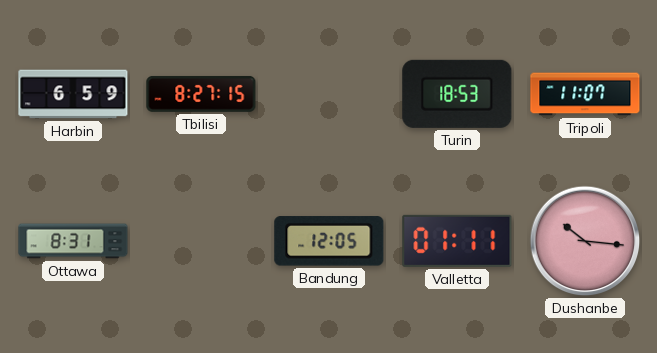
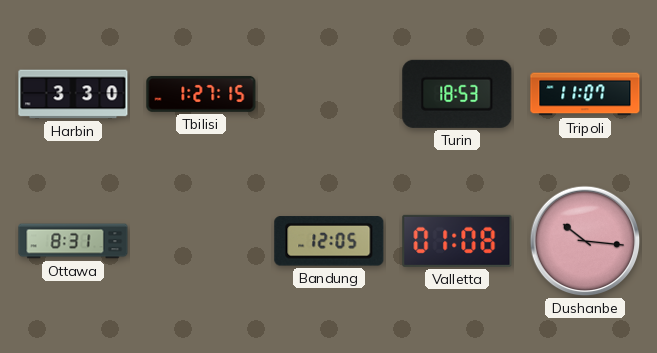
Harbin: 6:59 -> 3:30 (73, 94)
Tbilisi: 8:27 -> 1:27 (201, 94)
Valletta: 01:11 -> 01:08 (457, 241)
